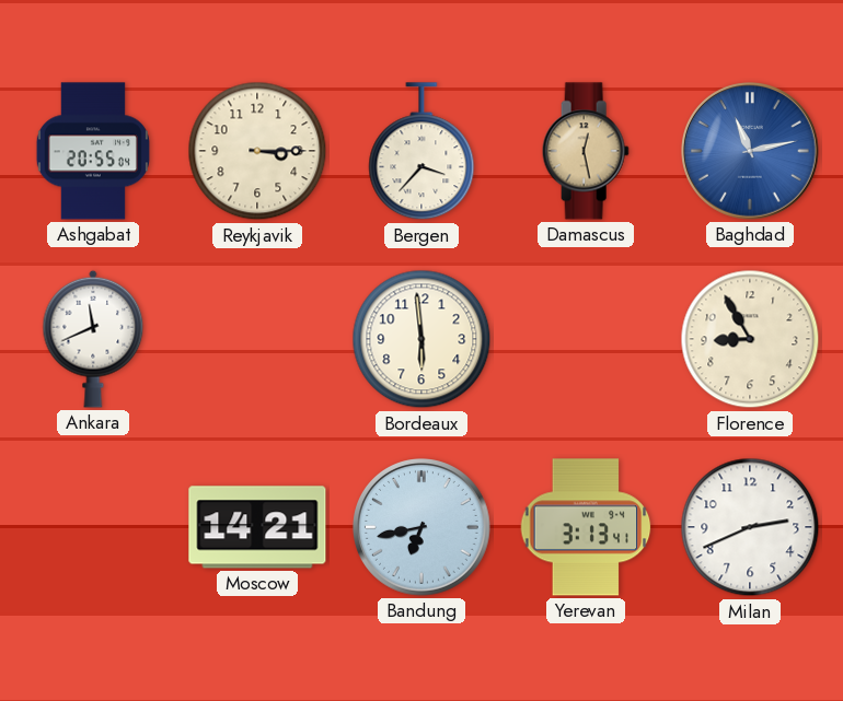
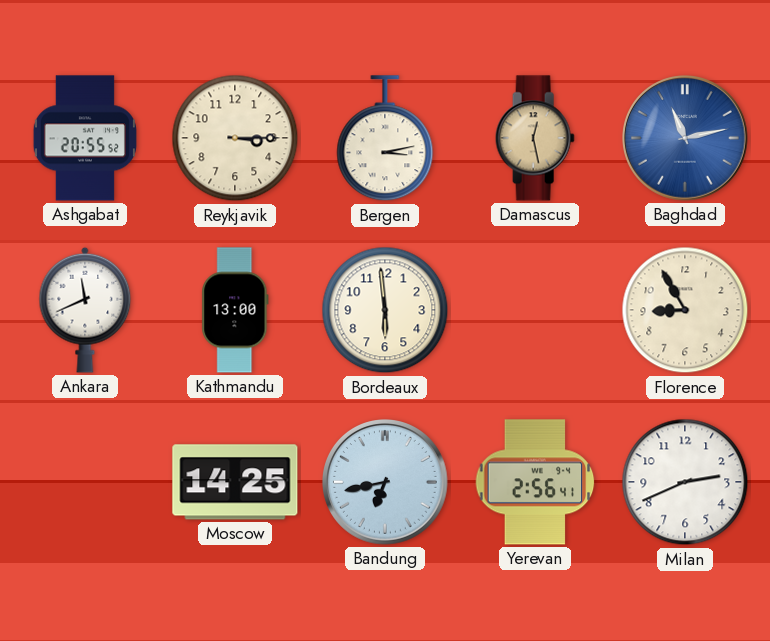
Ashgabat: 20:55:04 -> 20:55:52 (85, 138)
Bergen: 3:37 -> 3:13 (385, 139)
Kathmandu: none -> 13:00 (235, 310)
Moscow: 14:21 -> 14:25 (235, 482)
Yerevan: 3:13 -> 2:56 (535, 482)
